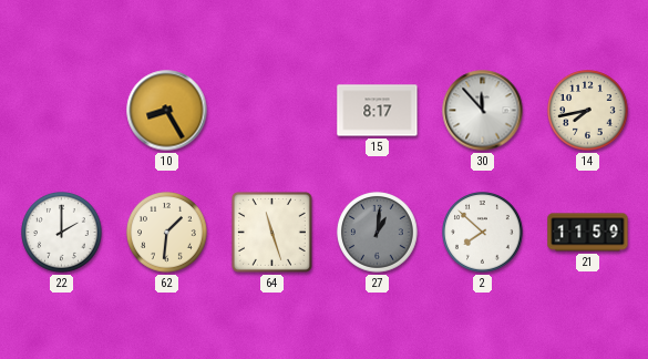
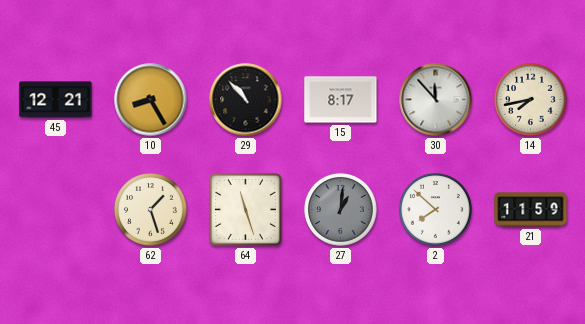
45: none -> 12:21 (56, 100)
29: none -> 10:53 (246, 100)
22: 2:00 -> none (62, 233)
62: 1:31 -> 1:27 (151, 210)
